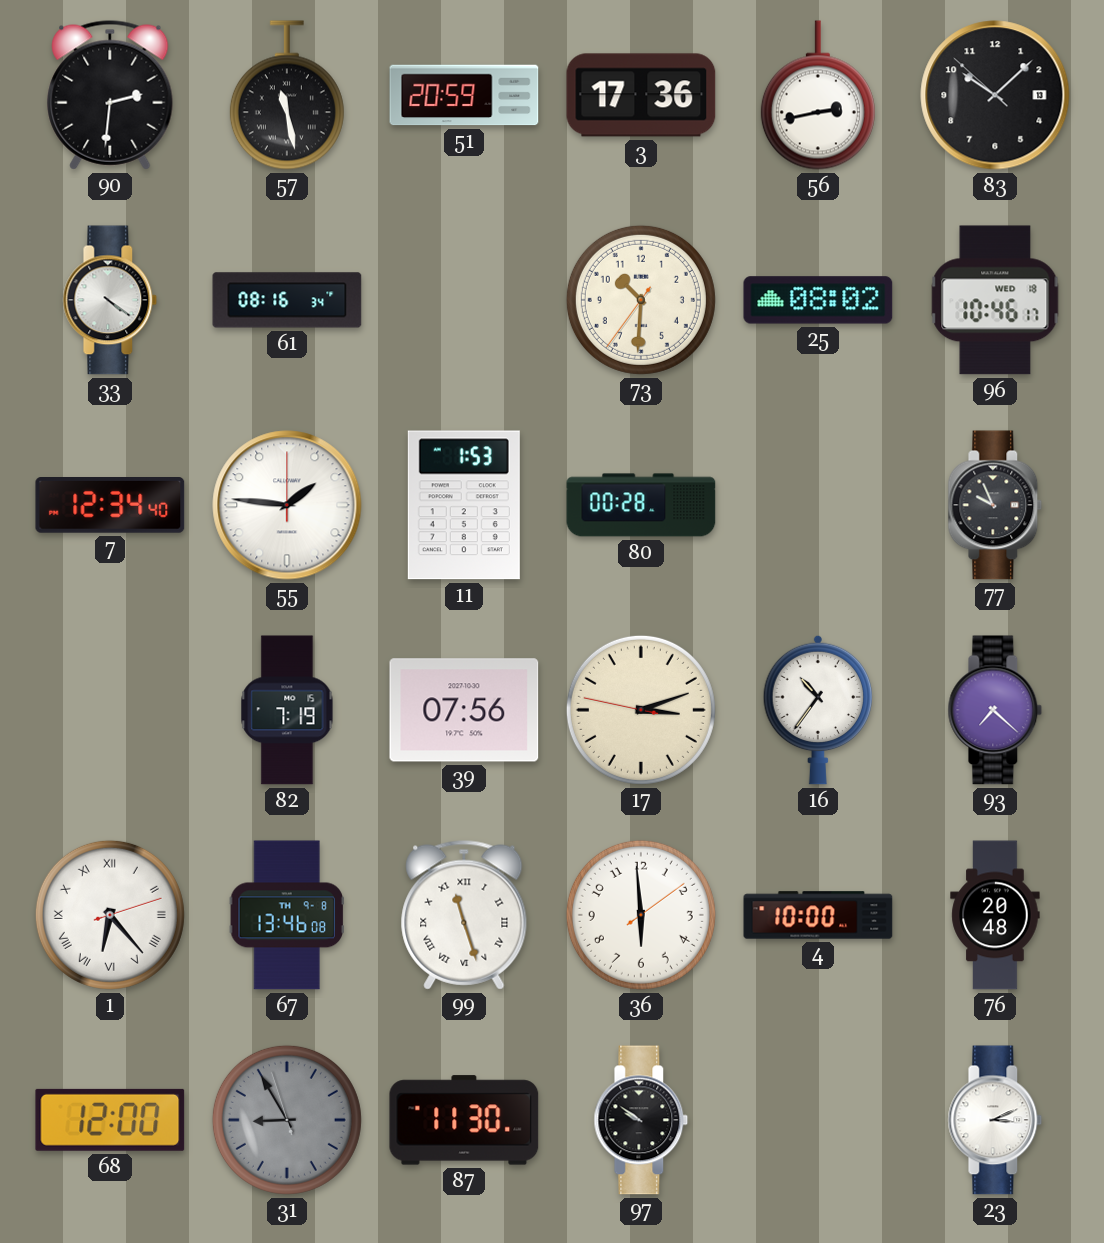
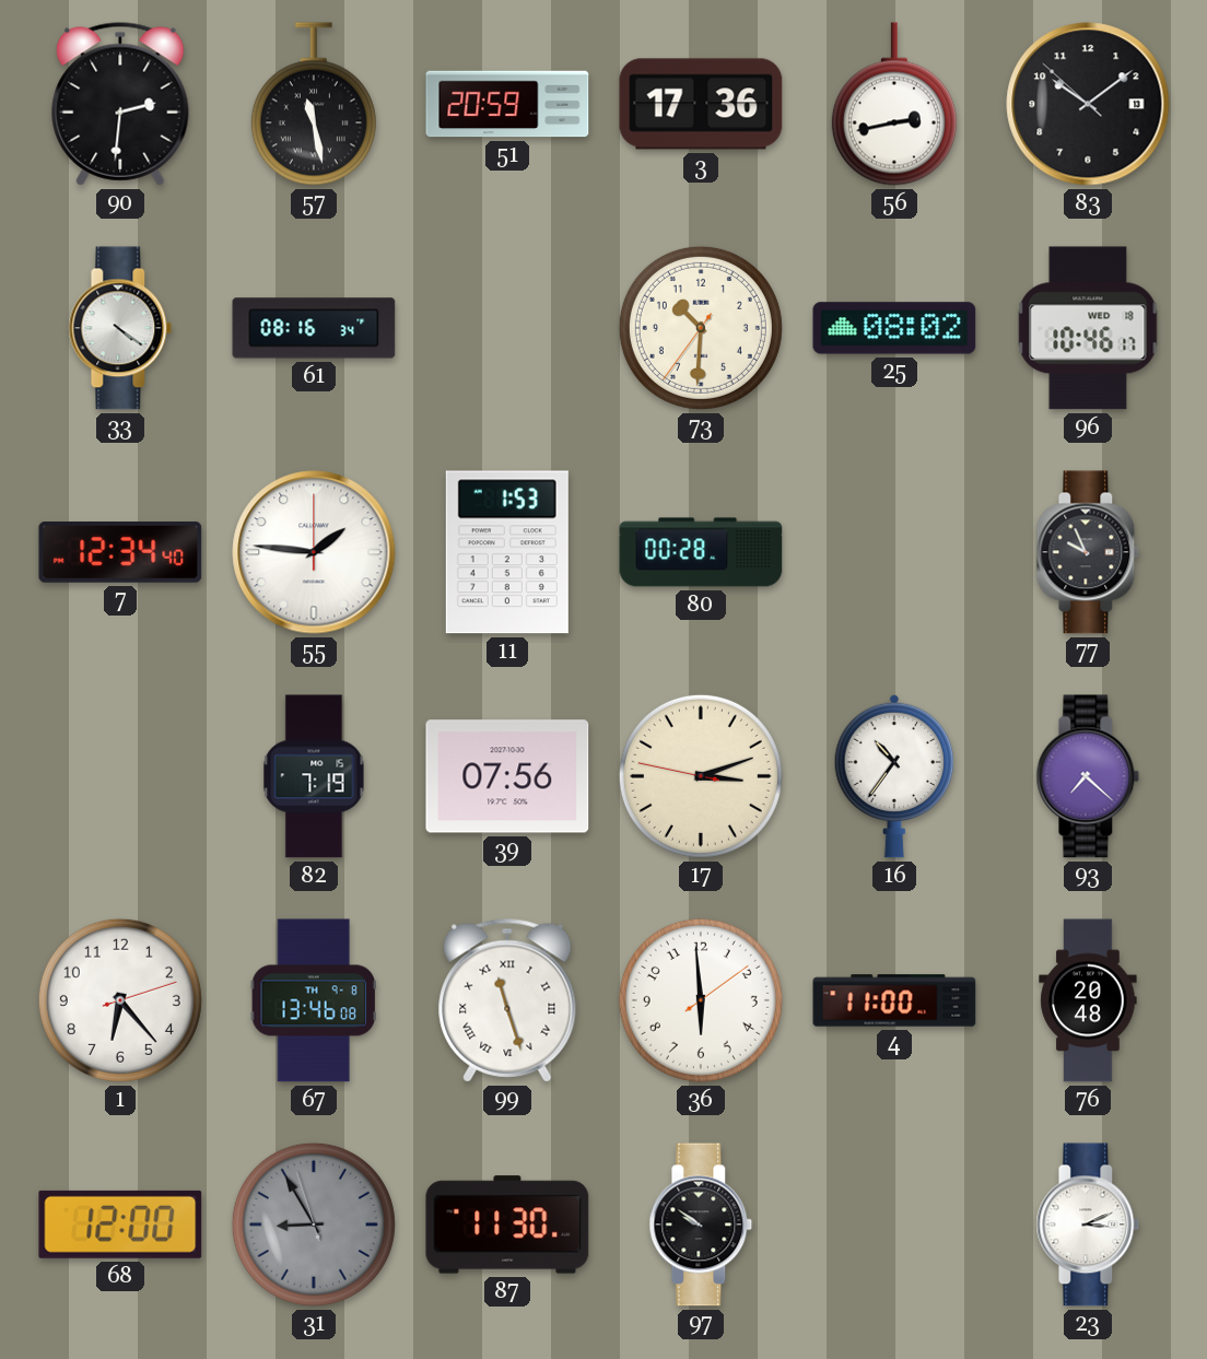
83: 10:07 -> 10:08 (1088, 104)
1 numerals: Roman -> Arabic (120, 1000)
4: 10:00 -> 11:00 (894, 1000)
